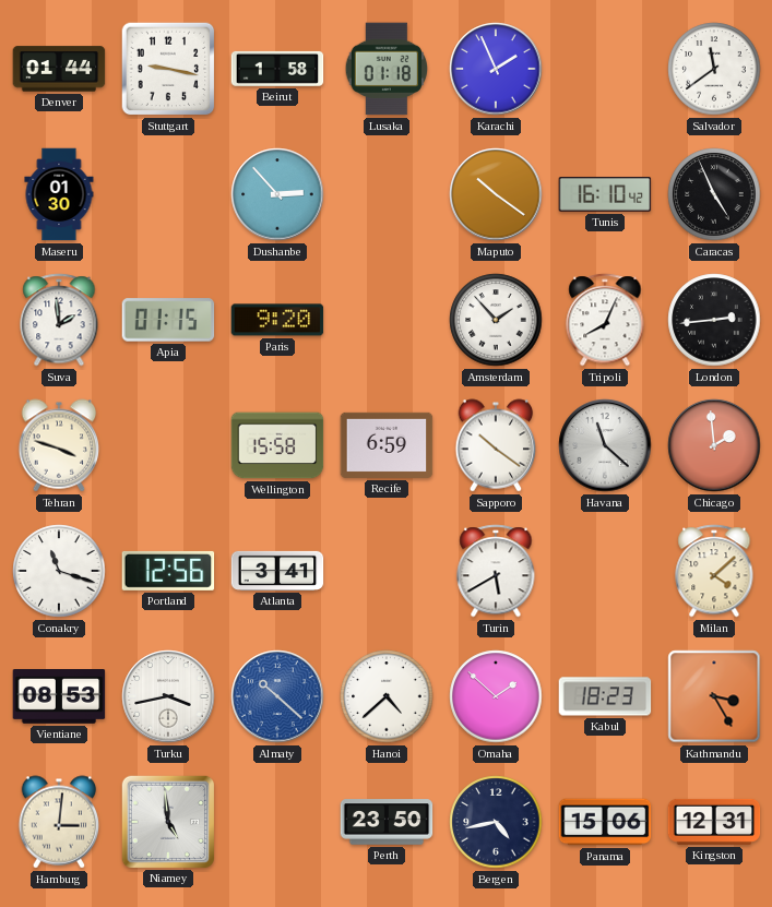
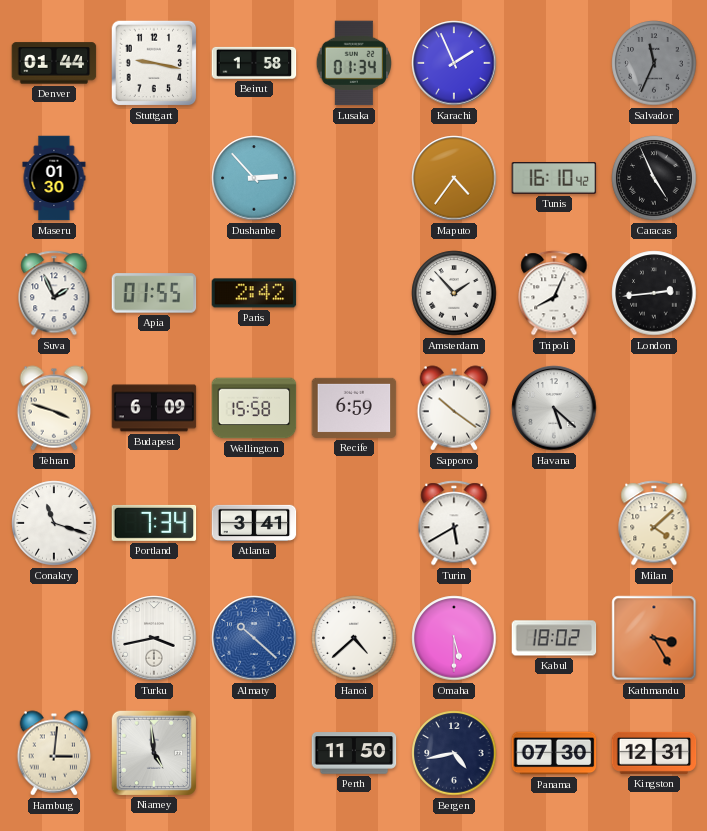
Lusaka: 01:18 -> 01:34 (354, 63)
Salvador: 11:39 -> 11:34 (654, 63)
Salvador dial: white -> grey (654, 63)
Maputo: 10:21 -> 4:36 (454, 178)
Suva: 1:59 -> 1:56 (54, 293)
Apia: 01:15 -> 01:55 (154, 293)
Paris: 9:20 -> 2:42 (254, 293)
Budapest: none -> 6:09 (154, 408)
Havana: 11:22 -> 5:22 (554, 408)
Chicago: 1:59 -> none (714, 445)
Portland: 12:56 -> 7:34 (154, 523)
Vientiane: 08:53 -> none (59, 697)
Omaha: 1:52 -> 5:30 (454, 638)
Kabul: 18:23 -> 18:02 (554, 638)
Perth: 23:50 -> 11:50 (354, 753)
Panama: 15:06 -> 07:30 (554, 753)
